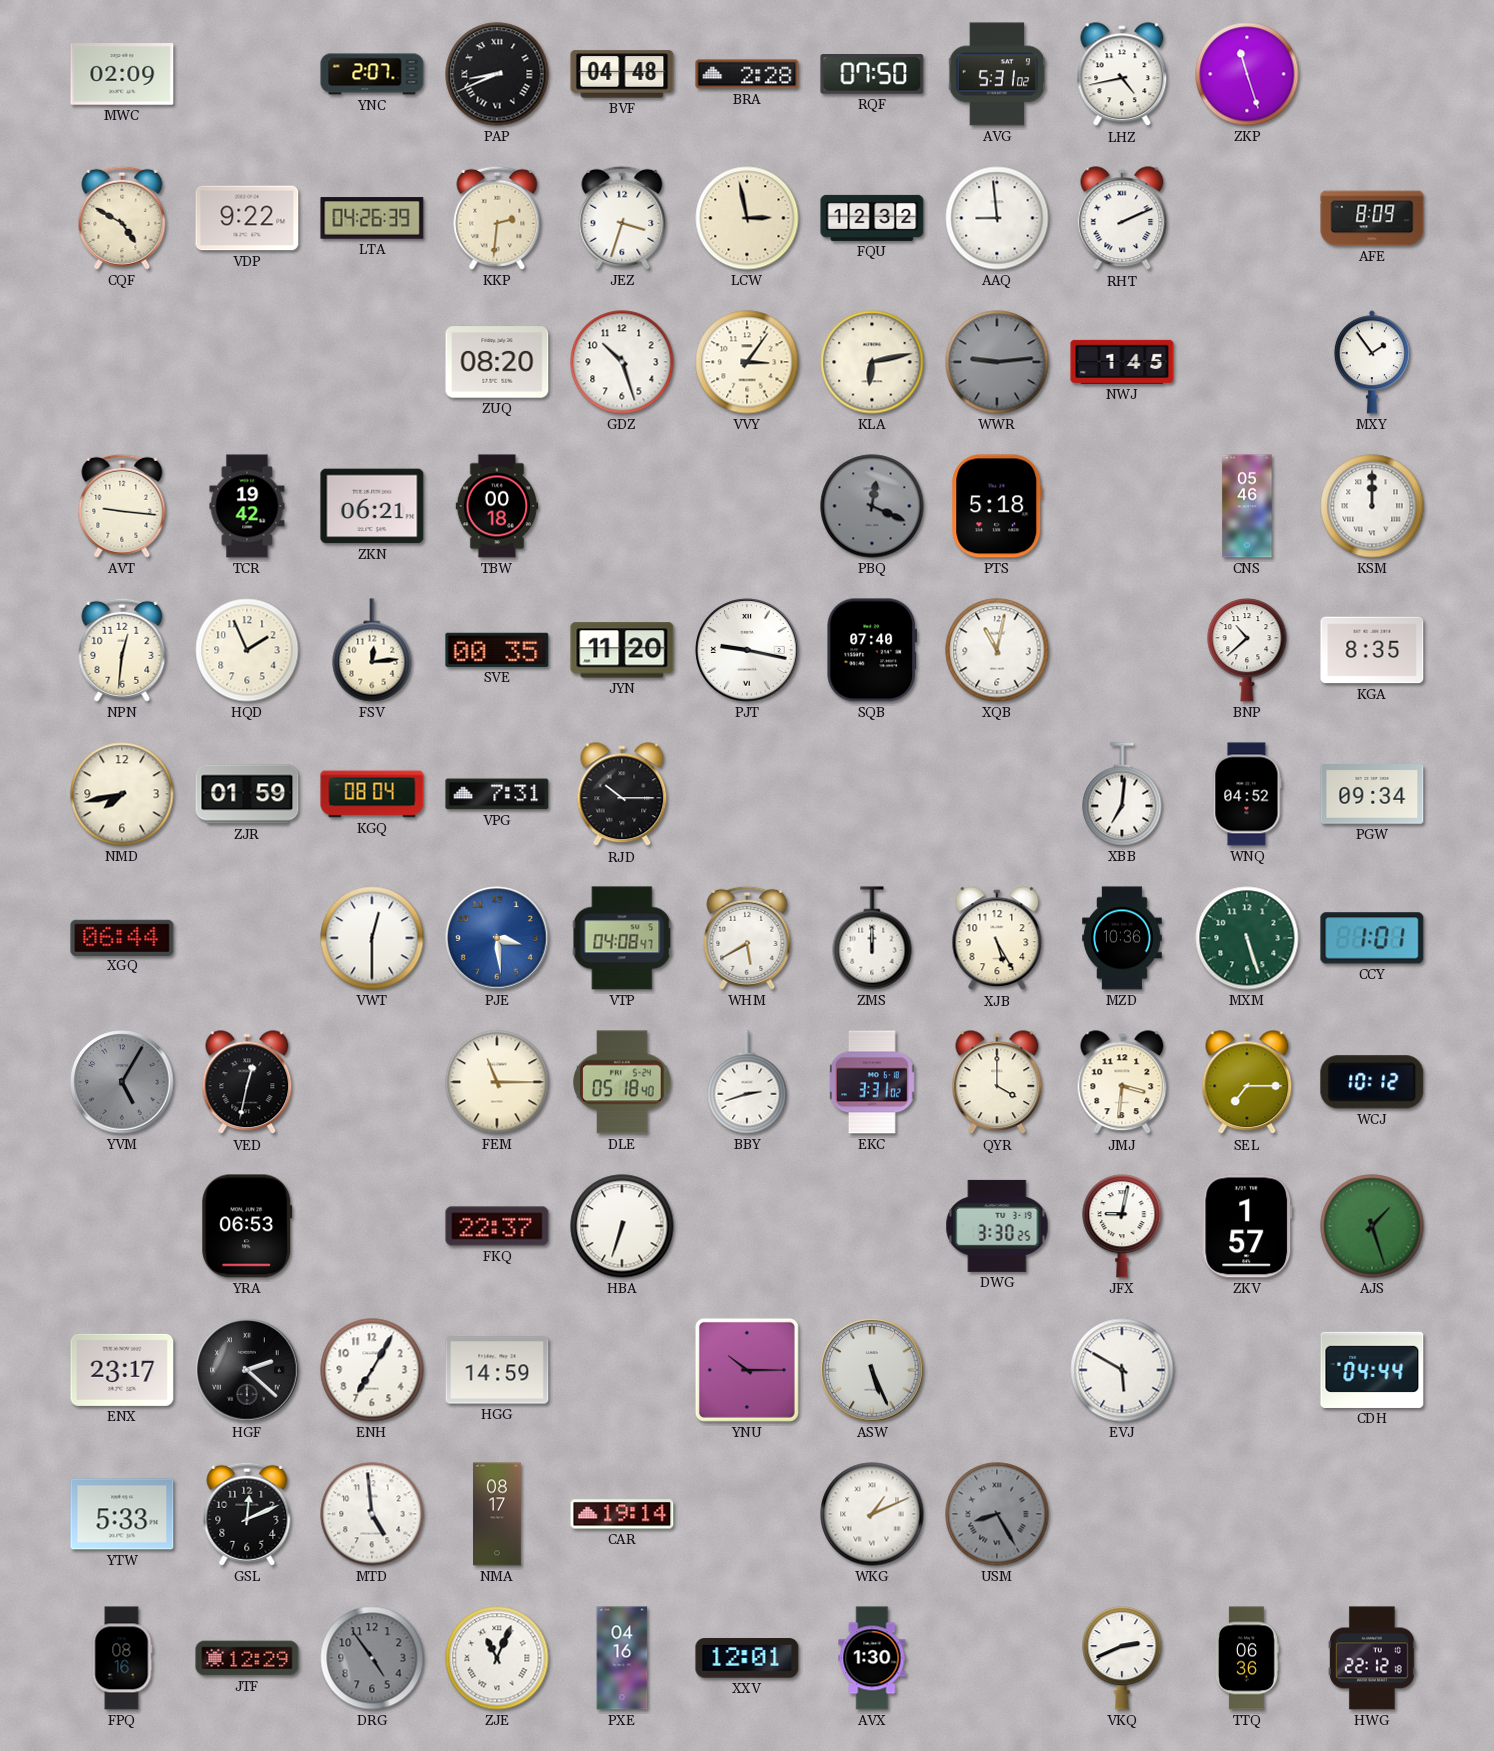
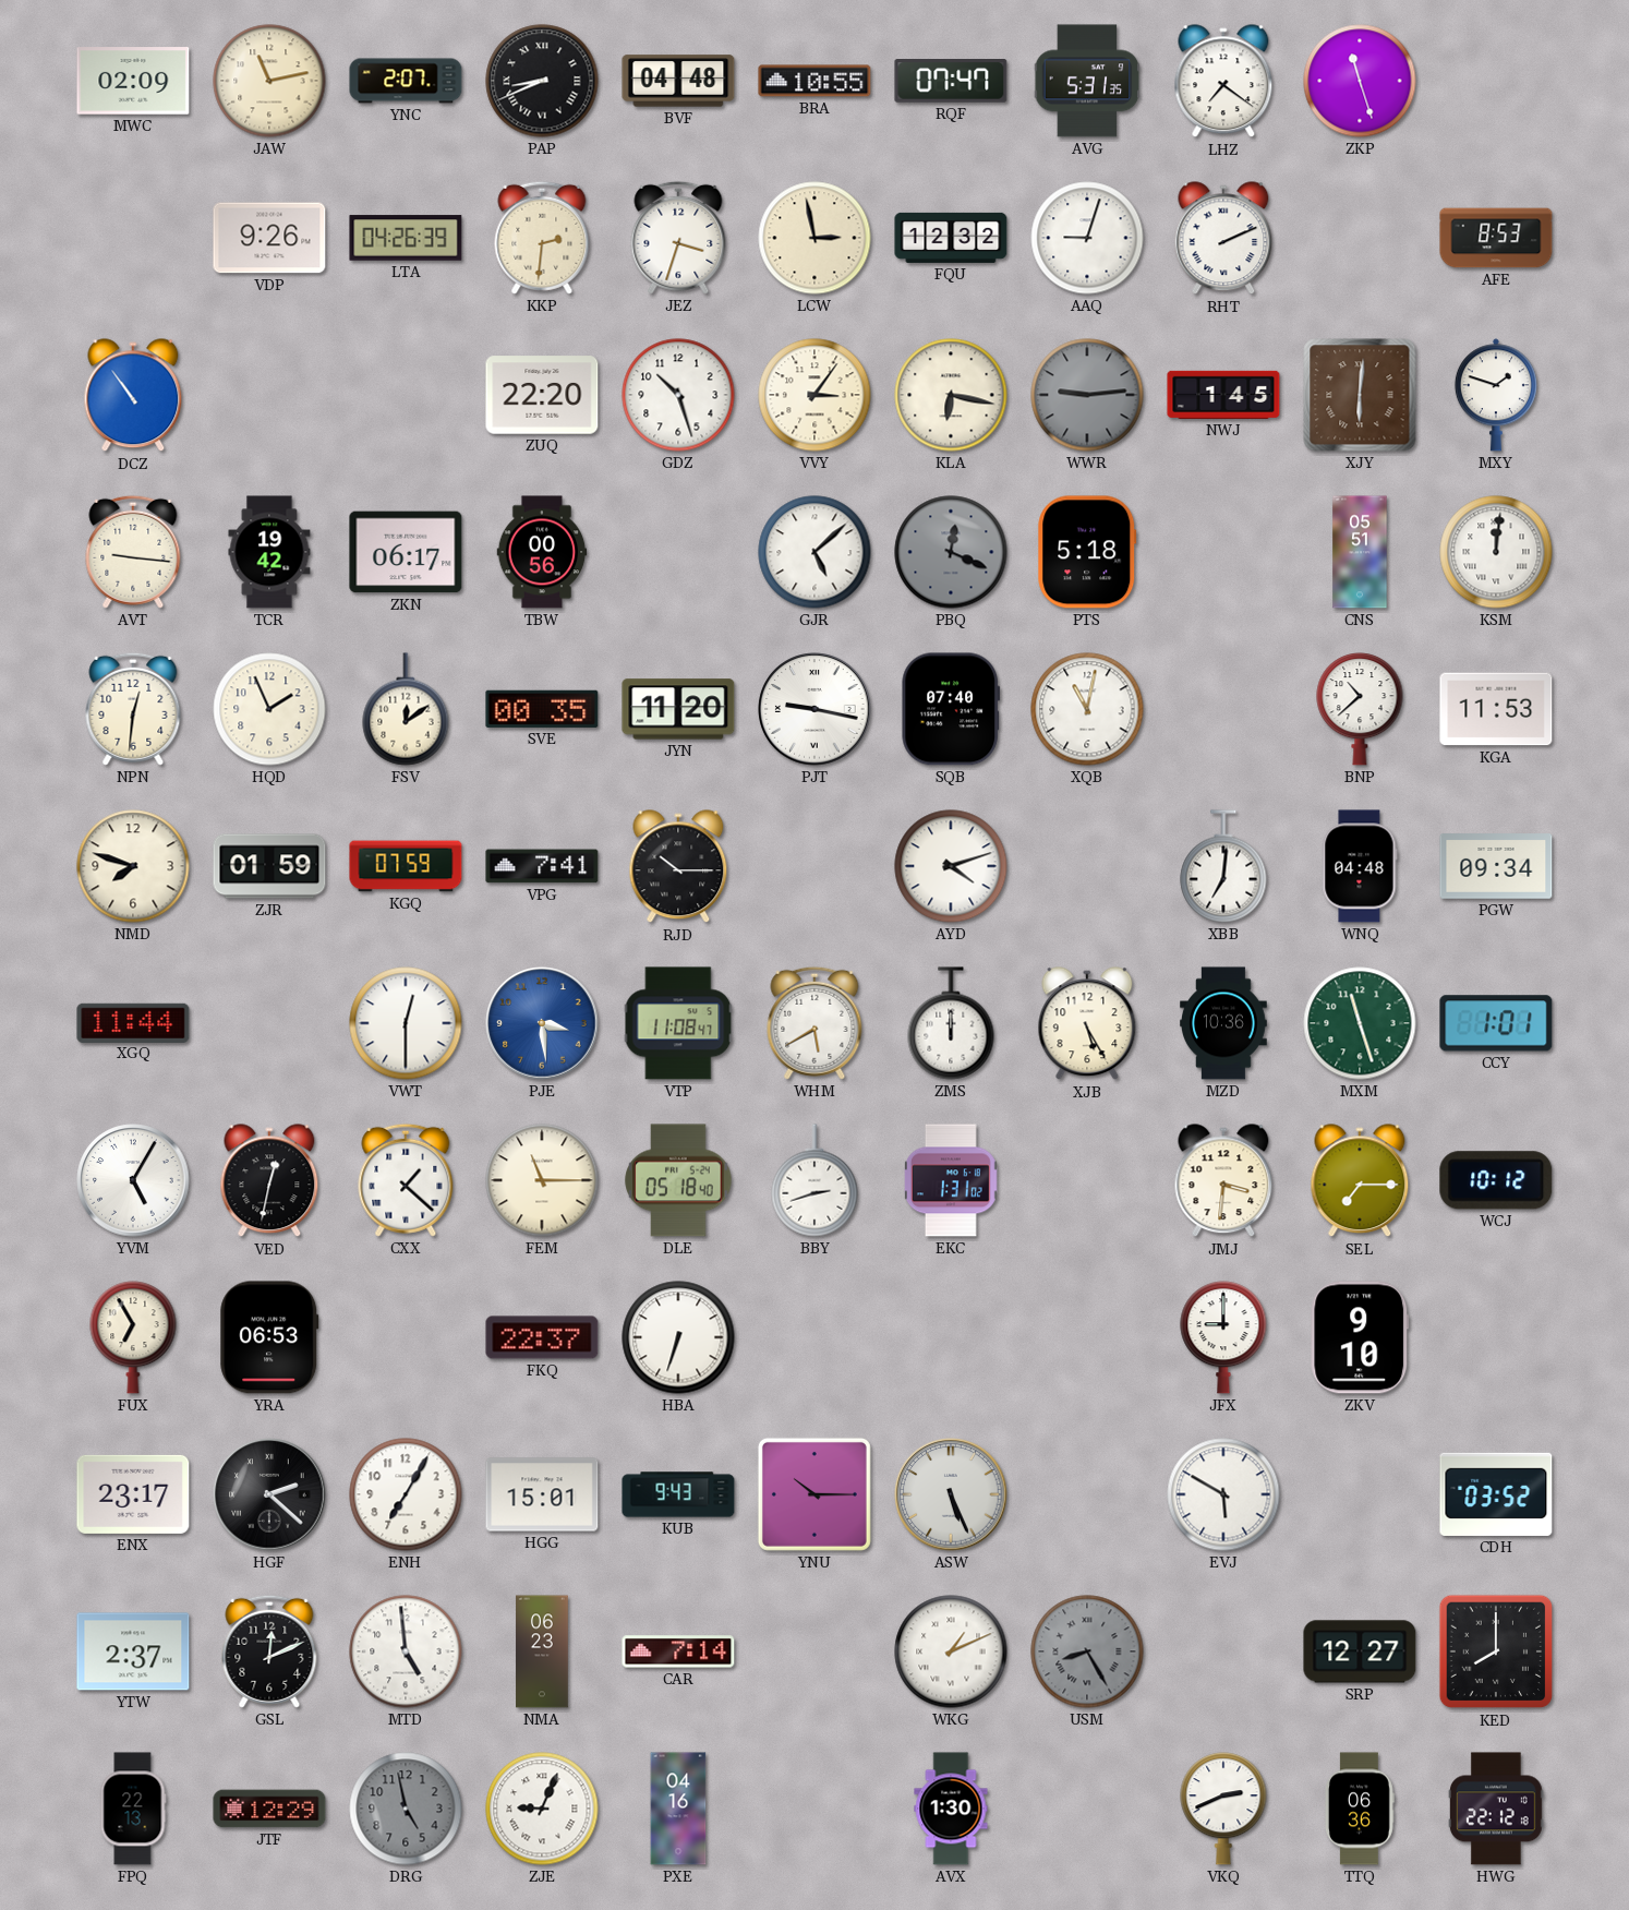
JAW: none -> 11:13 (269, 81)
BRA: 2:28 -> 10:55 (814, 81)
RQF: 07:50 -> 07:47 (951, 82)
AVG: 5:31:02 -> 5:31:35 (1087, 81)
LHZ: 4:43 -> 7:21 (1223, 82)
CQF: 4:50 -> none (122, 218)
VDP: 9:22 -> 9:26 (269, 238)
AAQ: 8:59 -> 9:03 (1087, 238)
AFE: 8:09 -> 8:53 (1496, 238)
DCZ: none -> 10:54 (133, 396)
ZUQ: 08:20 -> 22:20 (542, 395)
KLA: 6:13 -> 6:17 (951, 395)
XJY: none -> 6:01 (1360, 395)
MXY: 1:54 -> 1:48 (1496, 395)
ZKN: 06:21 -> 06:17 (406, 552)
TBW: 00:18 -> 00:56 (542, 552)
GJR: none -> 5:08 (814, 552)
CNS: 05:46 -> 05:51 (1360, 552)
KSM: 12:00 -> 12:01 (1496, 552)
FSV: 12:14 -> 12:09 (406, 709)
KGA: 8:35 -> 11:53 (1496, 709)
NMD: 7:43 -> 7:48 (133, 866)
KGQ: 08:04 -> 07:59 (406, 866)
VPG: 7:31 -> 7:41 (542, 866)
AYD: none -> 4:12 (951, 866)
WNQ: 04:52 -> 04:48 (1360, 866)
XGQ: 06:44 -> 11:44 (133, 1022)
VTP: 04:08 -> 11:08 (678, 1023)
MXM: 5:27 -> 11:27 (1360, 1023)
YVM dial: grey -> white (133, 1180)
CXX: none -> 1:22 (406, 1180)
EKC: 3:31 -> 1:31 (951, 1180)
QYR: 4:00 -> none (997, 1083)
FUX: none -> 6:55 (133, 1337)
DWG: 3:30 -> none (997, 1226)
JFX: 9:02 -> 9:00 (1223, 1337)
ZKV: 1:57 -> 9:10 (1360, 1337)
AJS: 1:27 -> none (1372, 1226)
HGG: 14:59 -> 15:01 (542, 1494)
KUB: none -> 9:43 (678, 1494)
CDH: 04:44 -> 03:52 (1496, 1494)
YTW: 5:33 -> 2:37 (133, 1651)
NMA: 08:17 -> 06:23 (542, 1651)
CAR: 19:14 -> 7:14 (678, 1651)
SRP: none -> 12:27 (1360, 1651)
KED: none -> 8:00 (1496, 1651)
FPQ: 08:16 -> 22:13 (133, 1809)
DRG: 4:54 -> 4:58 (406, 1809)
ZJE: 11:04 -> 9:04 (542, 1809)
XXV: 12:01 -> none (747, 1658)
